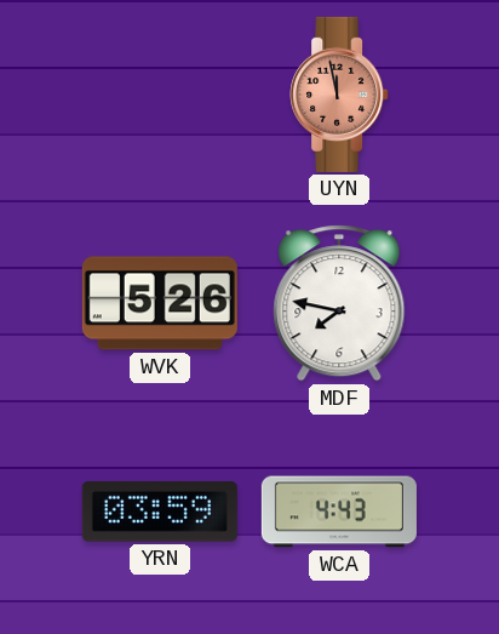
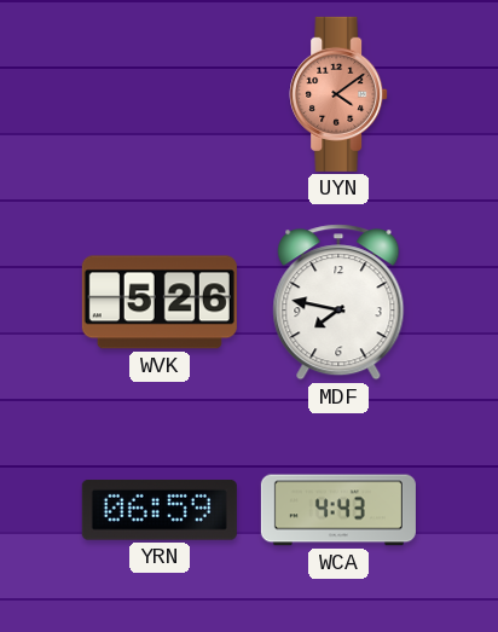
UYN: 11:58 -> 4:09 (338, 94)
YRN: 03:59 -> 06:59 (160, 510)
